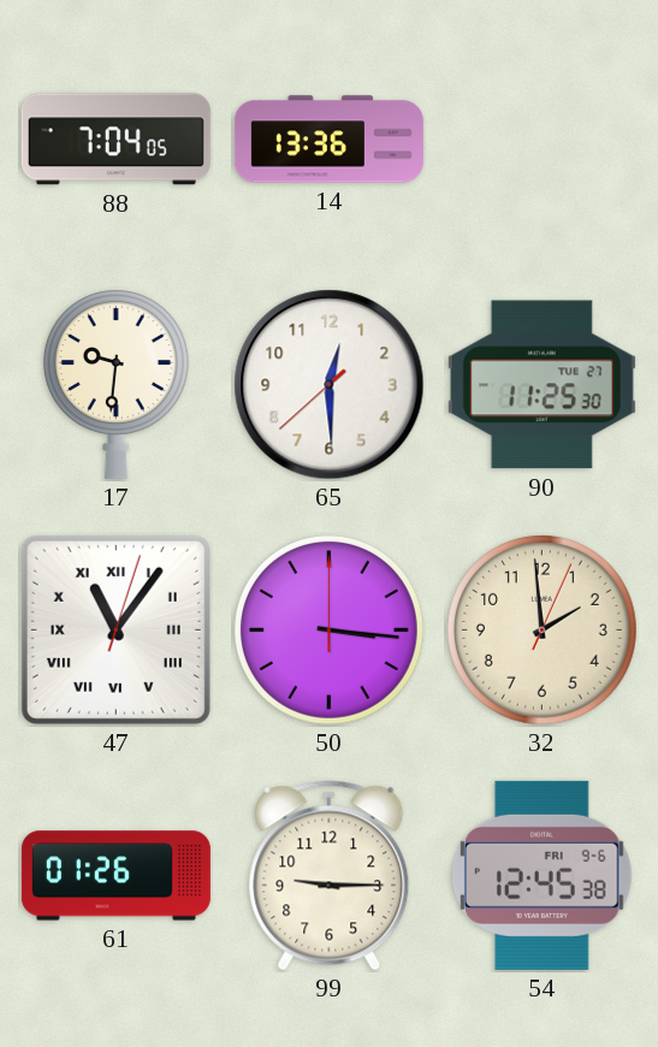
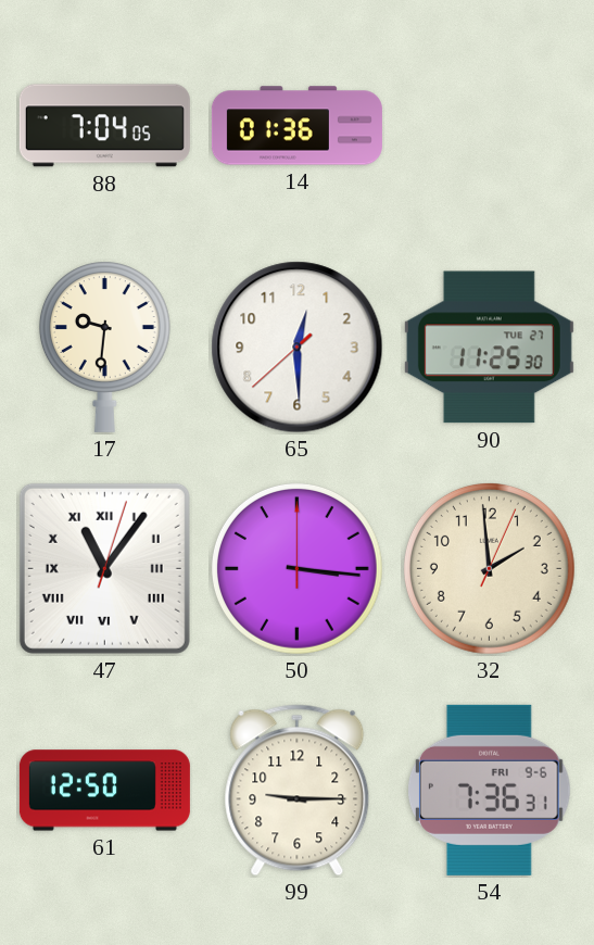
14: 13:36 -> 01:36 (296, 126)
61: 01:26 -> 12:50 (104, 791)
54: 12:45 -> 7:36 (489, 790)
